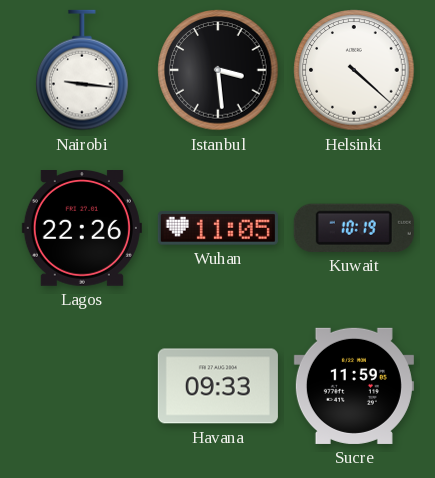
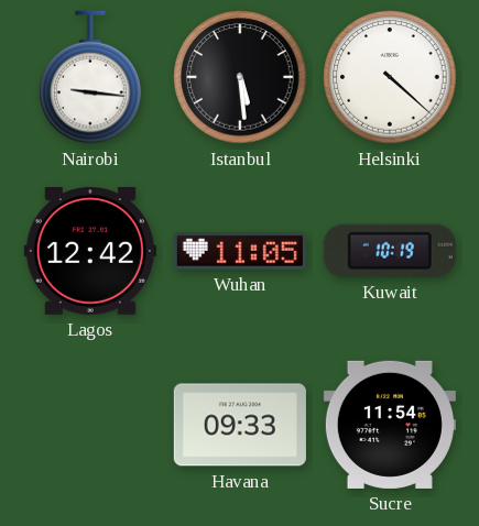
Istanbul: 3:29 -> 5:29 (240, 77)
Lagos: 22:26 -> 12:42 (90, 252)
Sucre: 11:59 -> 11:54 (390, 425)
